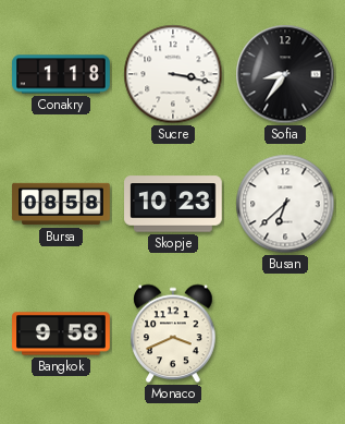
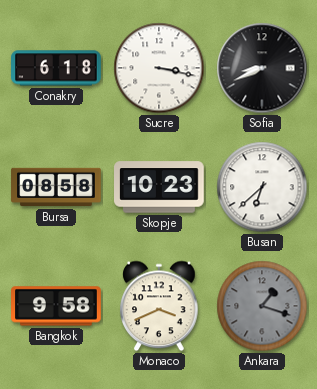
Conakry: 1:18 -> 6:18 (56, 68)
Sofia: 8:36 -> 8:41 (262, 68)
Ankara: none -> 1:18 (262, 306)
